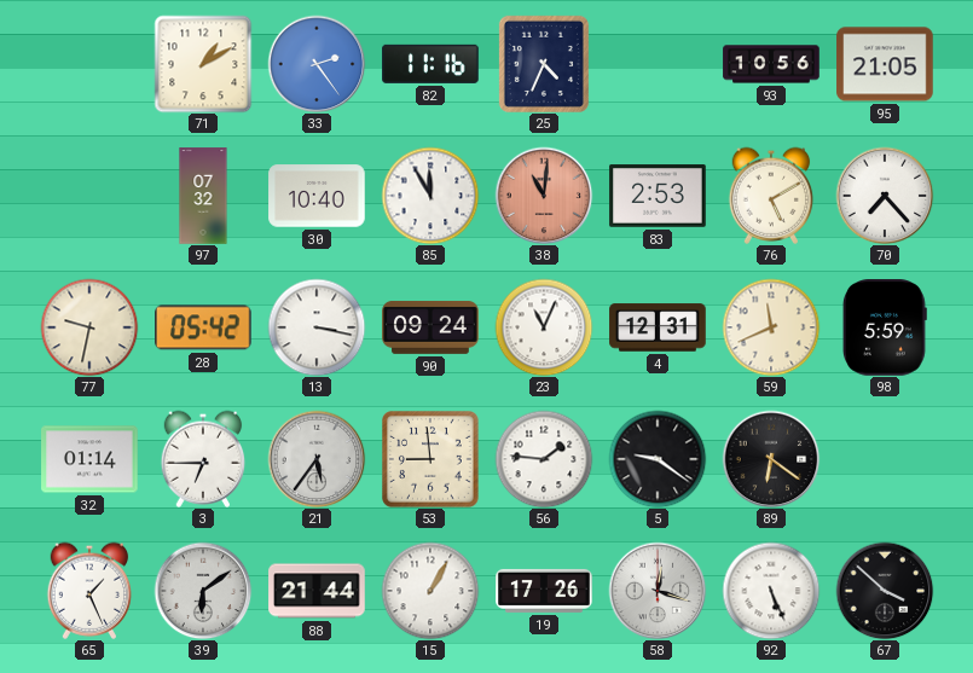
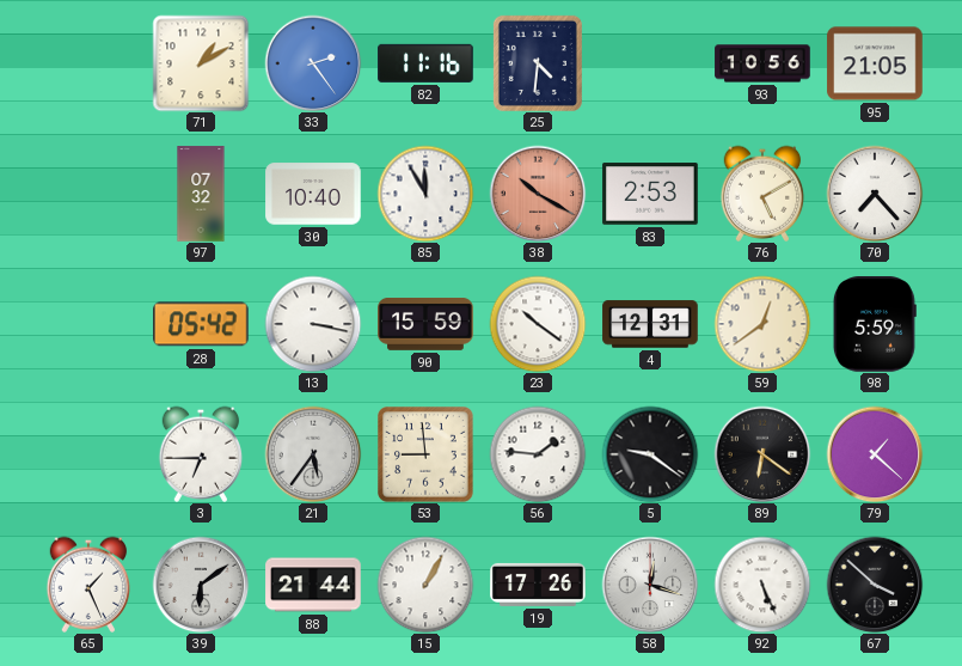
25: 4:34 -> 4:31 (538, 63)
38: 11:01 -> 10:20 (538, 194)
77: 9:32 -> none (89, 327)
90: 09:24 -> 15:59 (425, 325)
23: 11:04 -> 10:21 (538, 324)
59: 11:41 -> 12:39 (762, 324)
32: 01:14 -> none (89, 459)
79: none -> 1:22 (875, 454)
